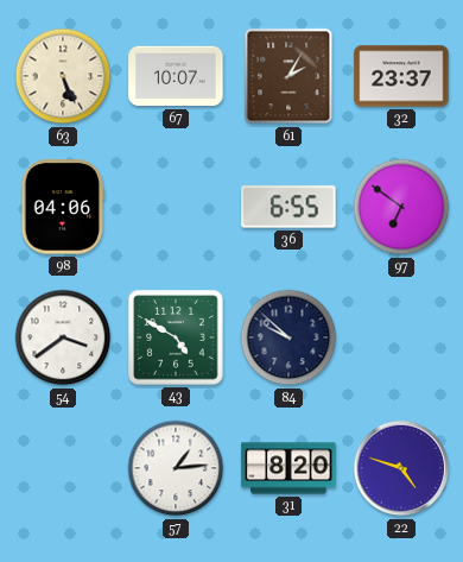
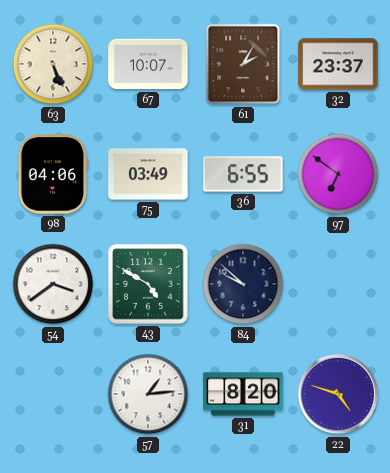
75: none -> 03:49 (148, 174)
